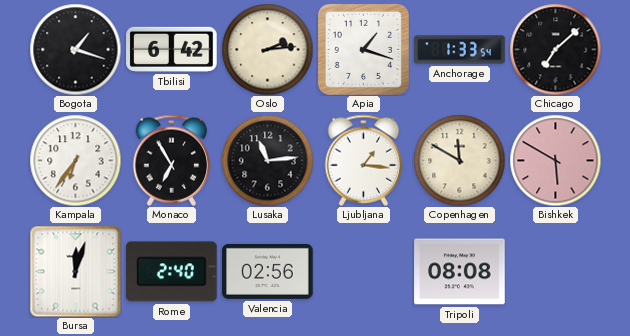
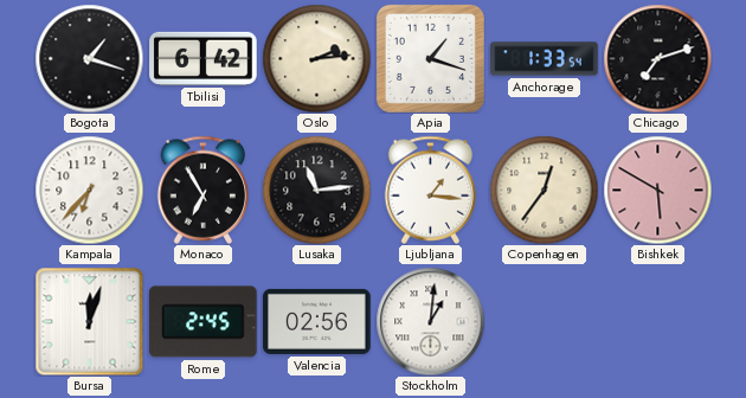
Chicago: 7:08 -> 7:12 (657, 58)
Kampala: 6:36 -> 6:37 (89, 190)
Copenhagen: 11:50 -> 12:36 (544, 190)
Rome: 2:40 -> 2:45 (204, 322)
Stockholm: none -> 1:01 (430, 321)
Tripoli: 08:08 -> none (460, 272)
